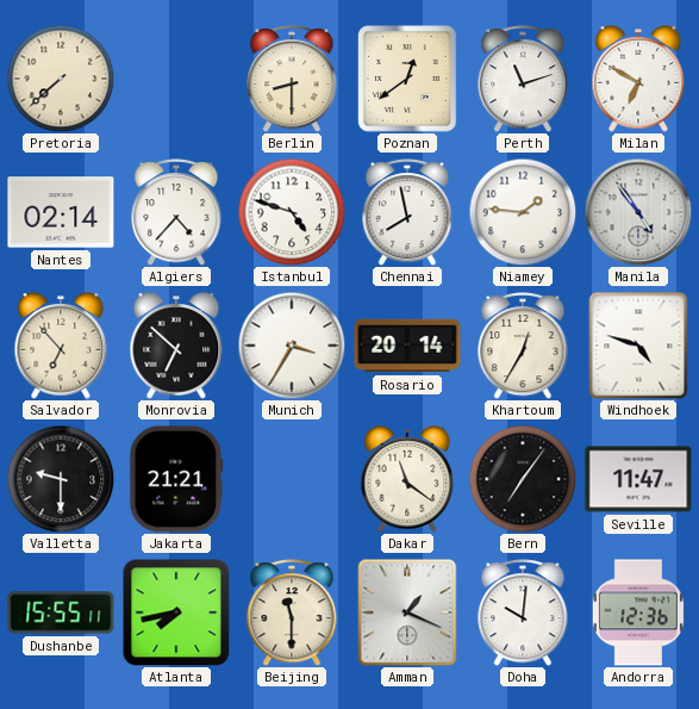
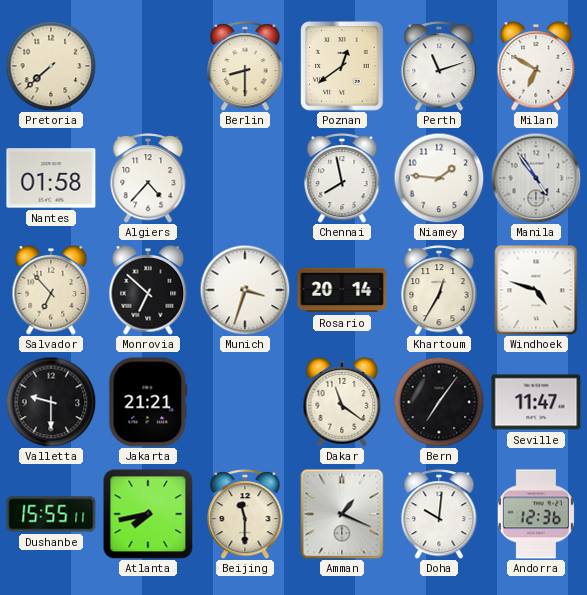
Nantes: 02:14 -> 01:58 (51, 178)
Istanbul: 4:48 -> none (292, 212)
Munich: 3:35 -> 3:33 (245, 290)
